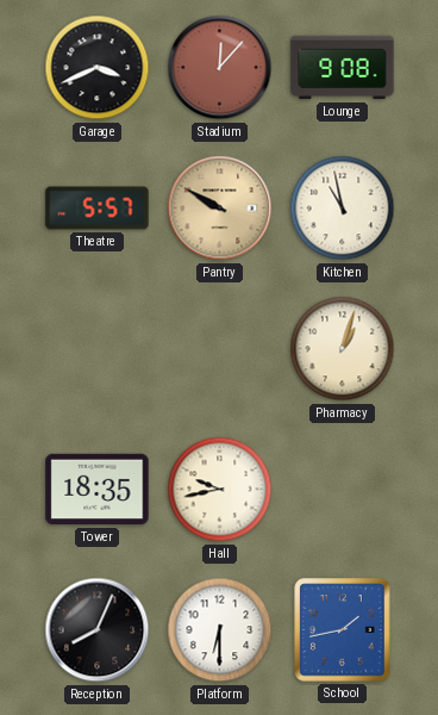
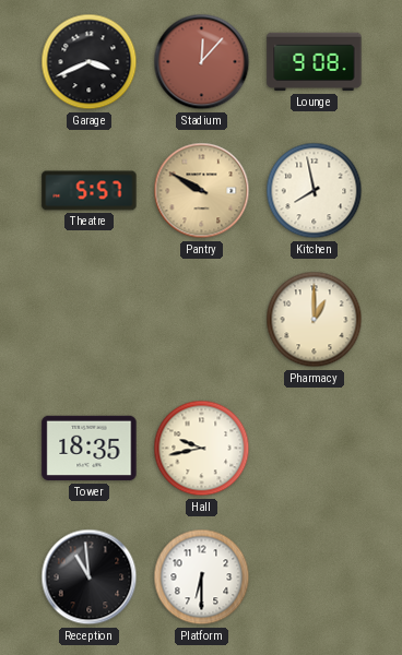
Kitchen: 10:58 -> 7:58 (315, 191)
Pharmacy: 1:03 -> 1:00 (315, 320)
Reception: 8:04 -> 10:59 (90, 577)
School: 1:43 -> none (343, 630)
